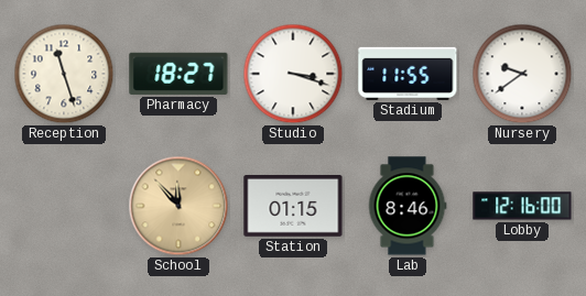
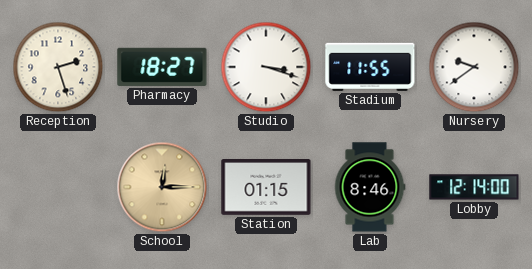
Reception: 11:27 -> 2:27 (58, 67)
School: 11:53 -> 12:15 (162, 187)
Lobby: 12:16 -> 12:14 (474, 187)
